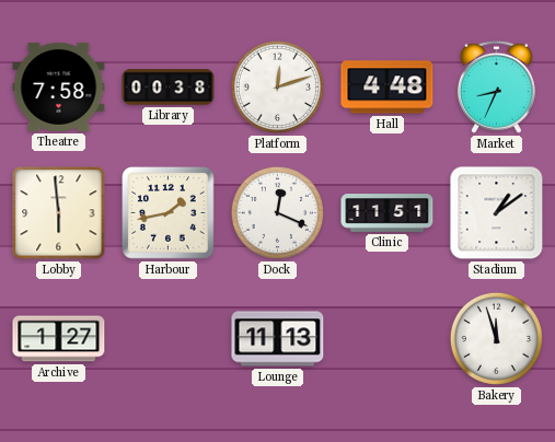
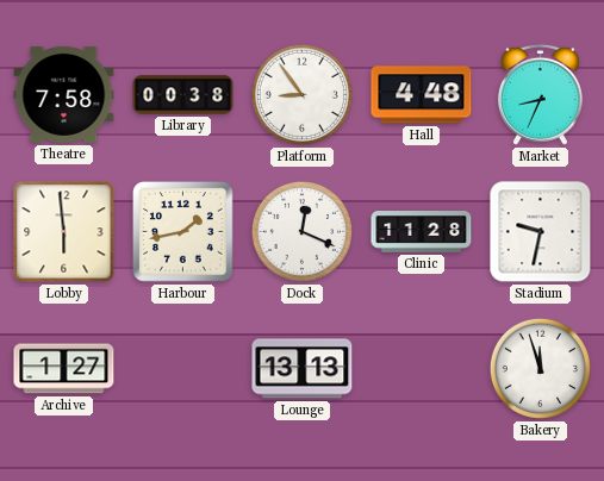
Platform: 12:12 -> 8:54 (301, 94)
Clinic: 11:51 -> 11:28 (422, 232)
Stadium: 1:09 -> 9:32 (541, 232)
Lounge: 11:13 -> 13:13 (303, 369)
